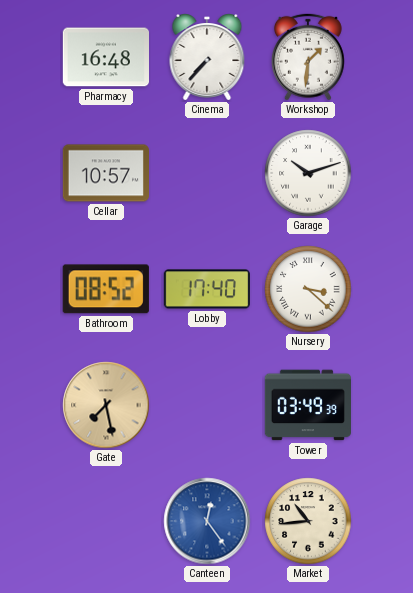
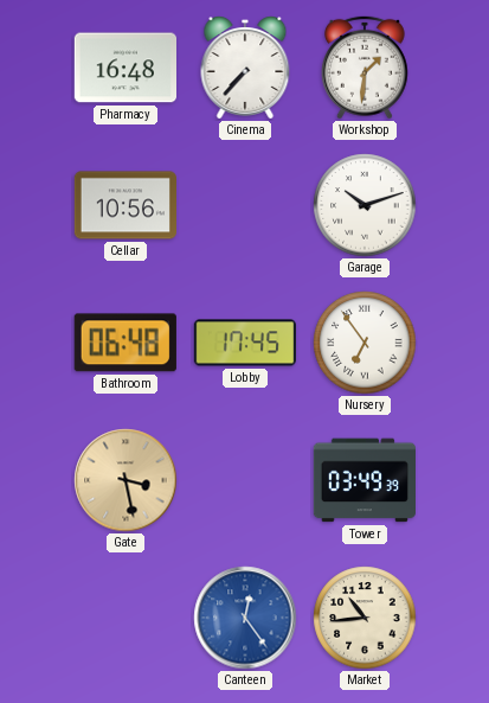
Cellar: 10:57 -> 10:56 (124, 205)
Bathroom: 08:52 -> 06:48 (126, 343)
Lobby: 17:40 -> 17:45 (244, 343)
Nursery: 3:22 -> 6:54 (365, 343)
Gate: 7:28 -> 3:28 (126, 480)
